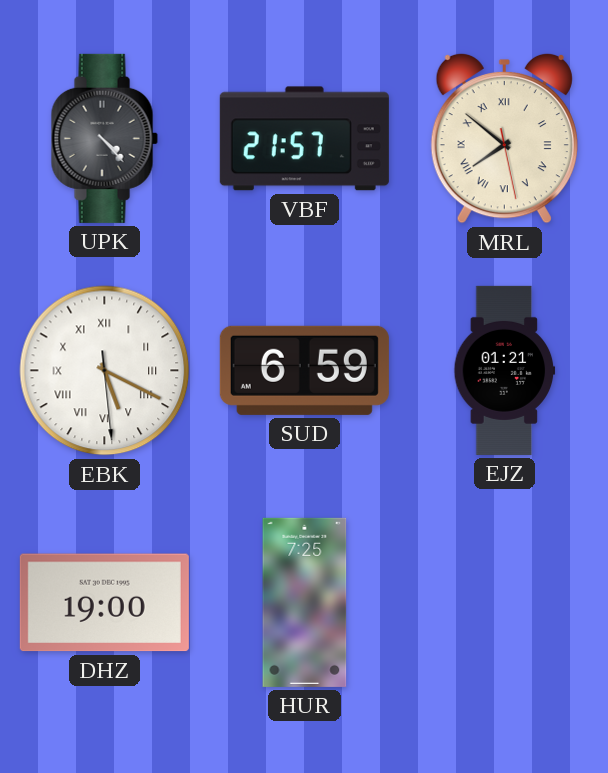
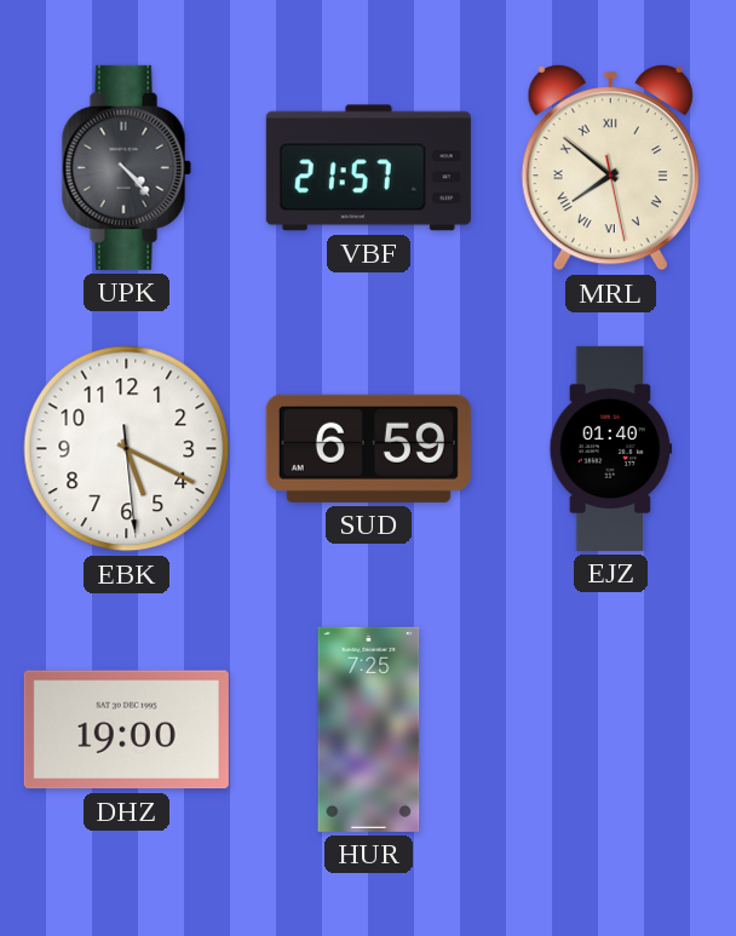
EBK numerals: Roman -> Arabic (127, 449)
EJZ: 01:21 -> 01:40 (611, 448)
